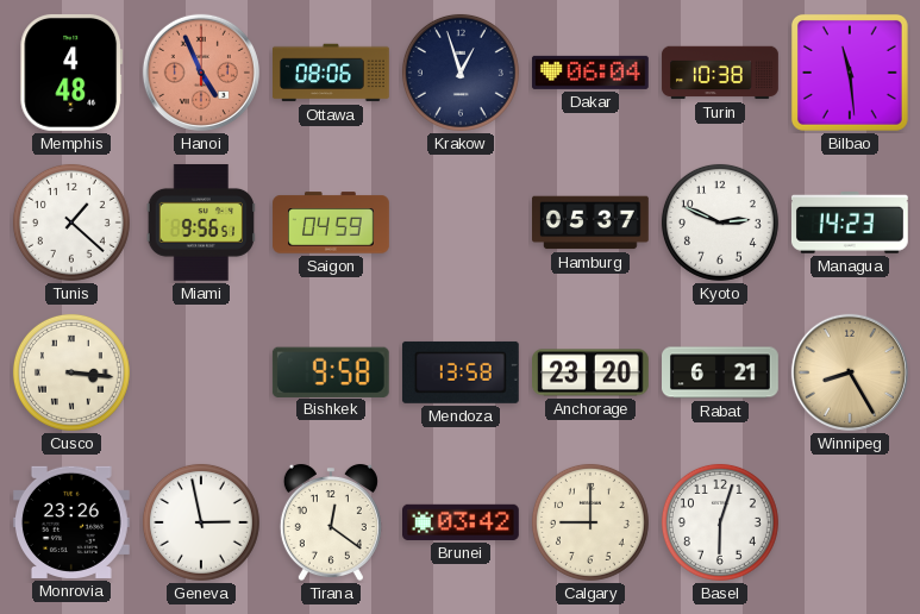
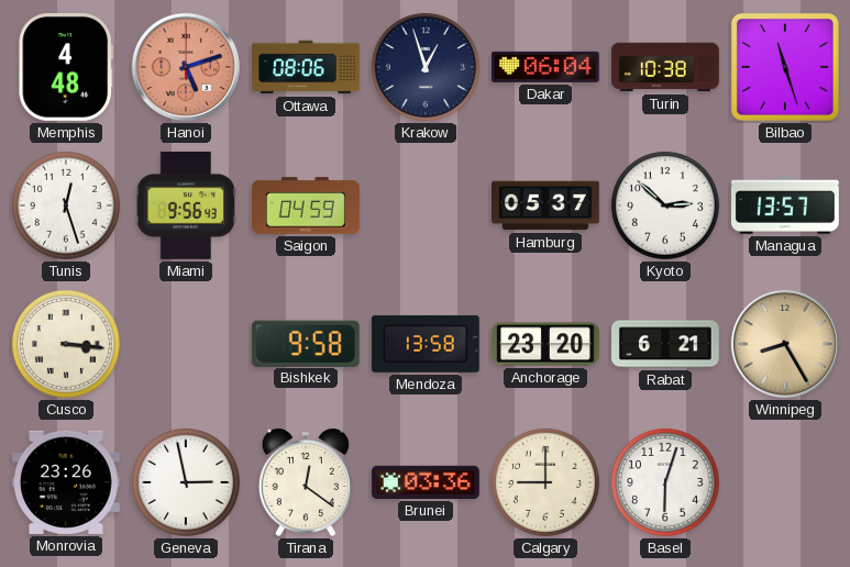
Hanoi: 4:56 -> 5:12 (186, 67)
Bilbao: 11:29 -> 11:27 (785, 67)
Tunis: 1:22 -> 12:27 (66, 205)
Miami: 9:56:51 -> 9:56:43 (185, 205)
Kyoto: 2:49 -> 2:52 (665, 205)
Managua: 14:23 -> 13:57 (785, 207)
Brunei: 03:42 -> 03:36 (427, 482)
